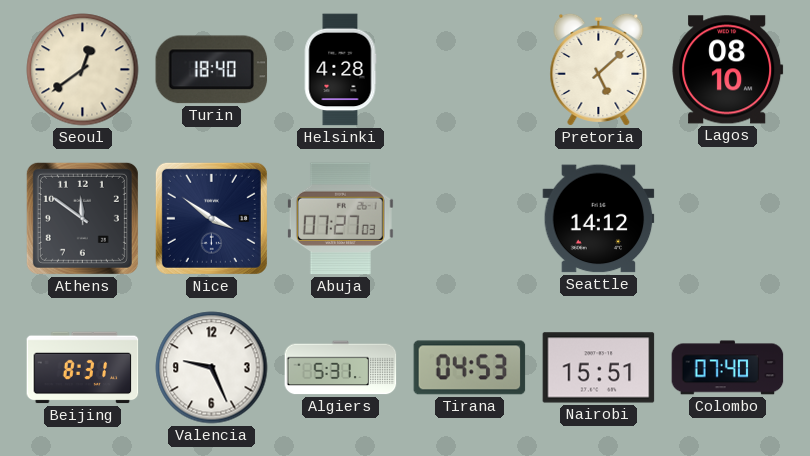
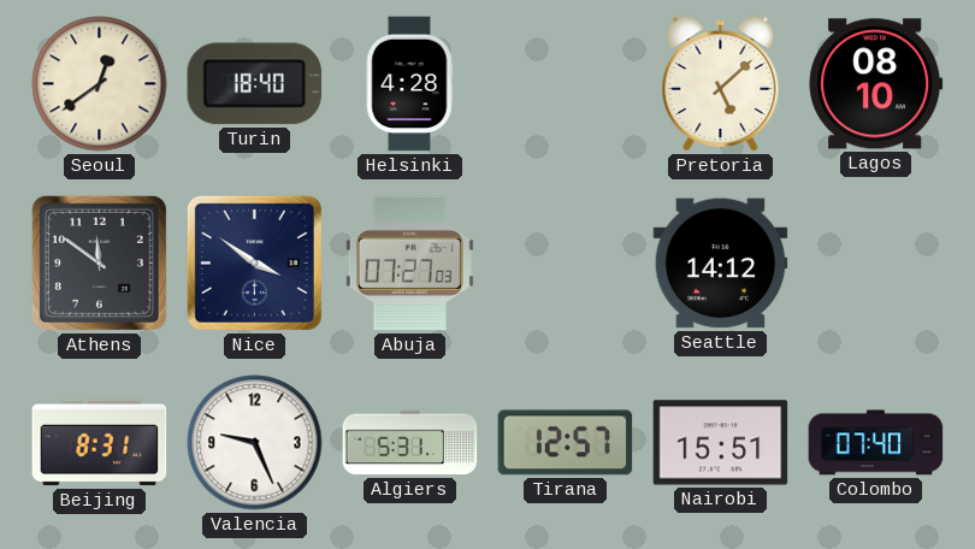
Tirana: 04:53 -> 12:57 (566, 443)
